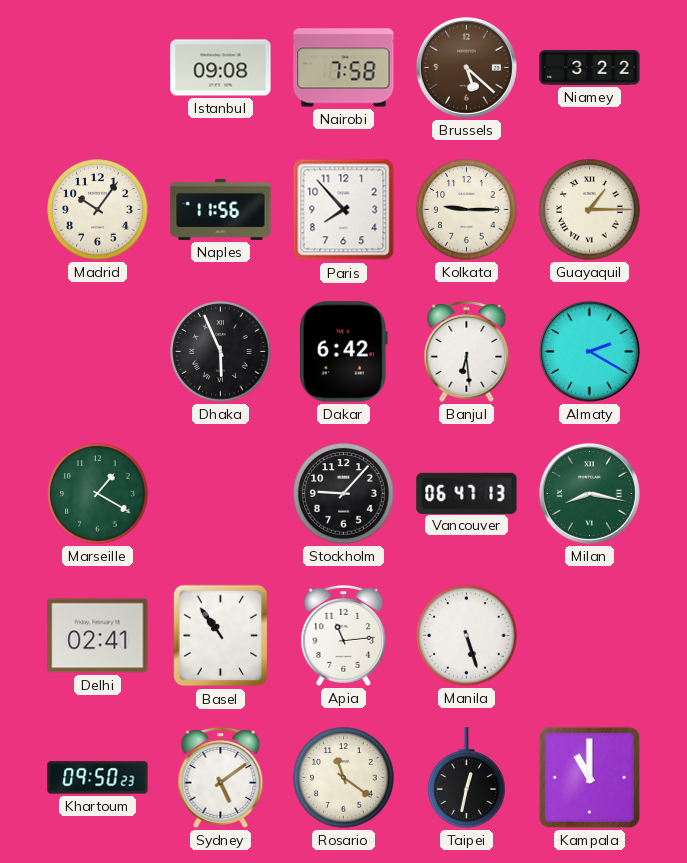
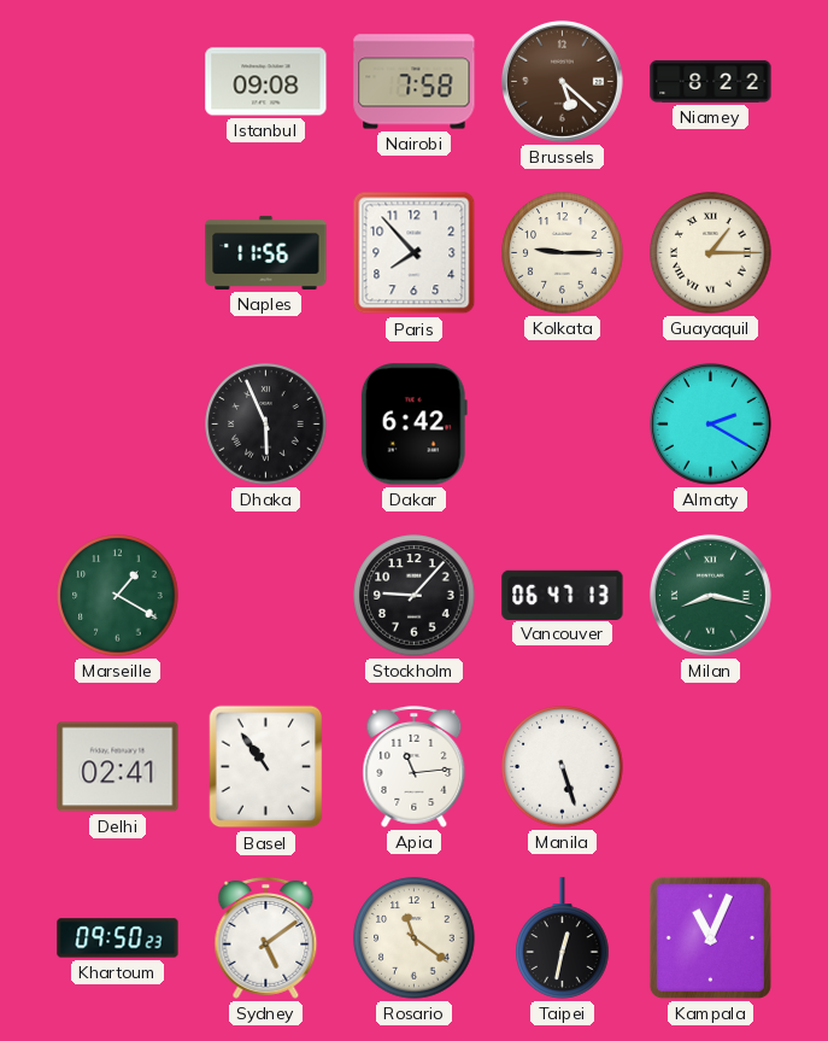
Niamey: 3:22 -> 8:22 (711, 81)
Madrid: 10:06 -> none (98, 210)
Banjul: 6:29 -> none (467, 351)
Kampala: 11:00 -> 11:04 (710, 937)
